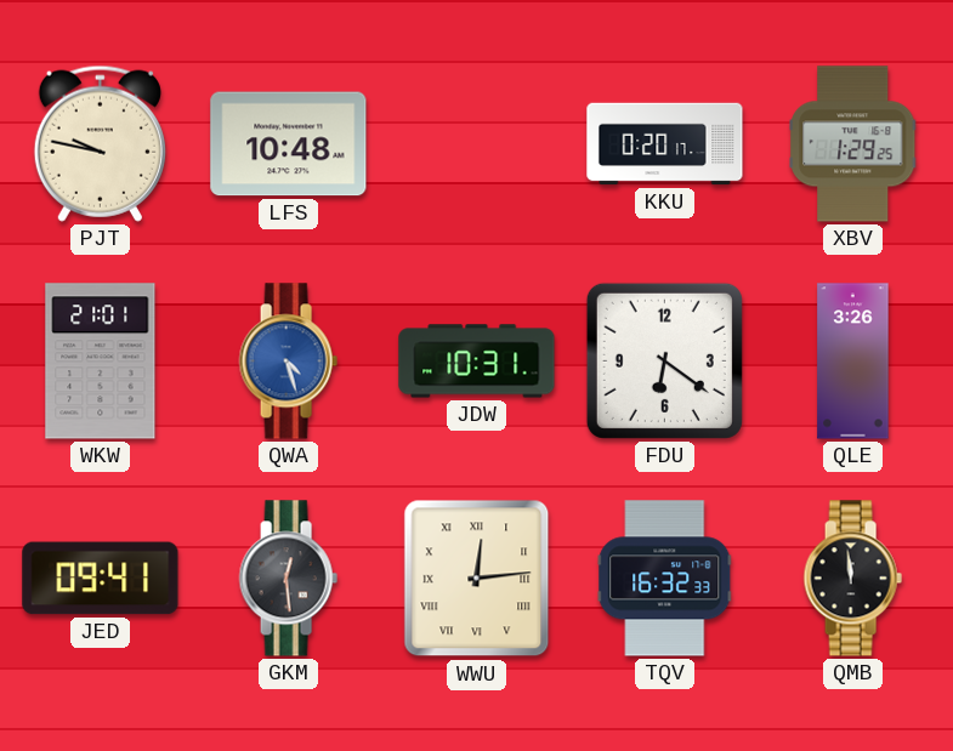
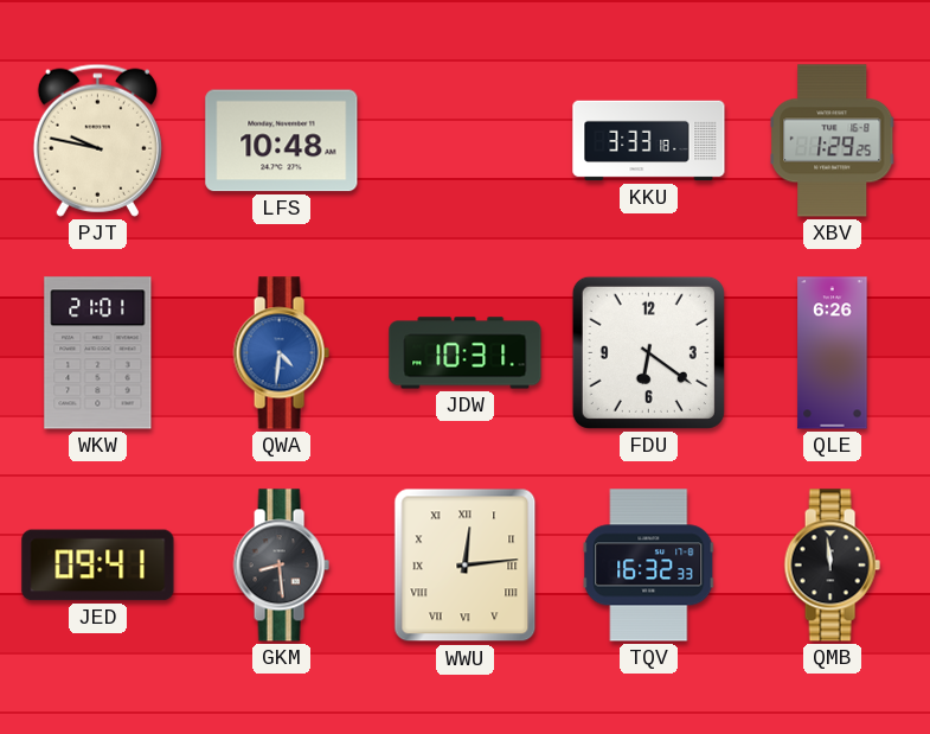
KKU: 0:20 -> 3:33 (649, 141)
QWA: 4:27 -> 4:31 (281, 353)
QLE: 3:26 -> 6:26 (833, 353)
GKM: 12:29 -> 8:29 (281, 566)
